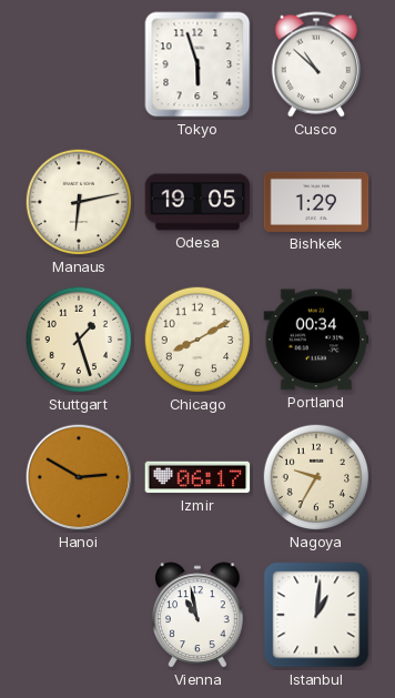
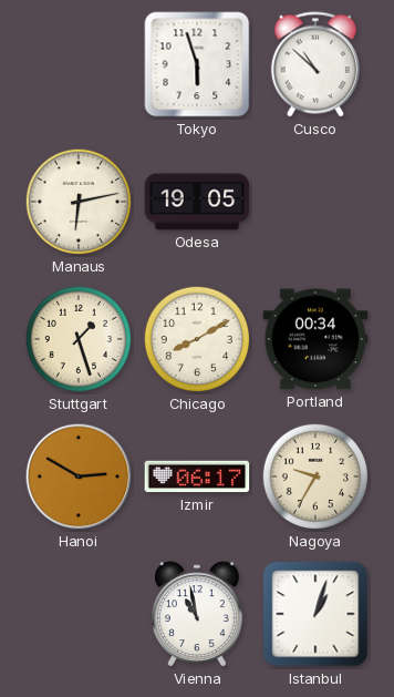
Bishkek: 1:29 -> none (316, 202)
Istanbul: 1:01 -> 1:03 (315, 614)
